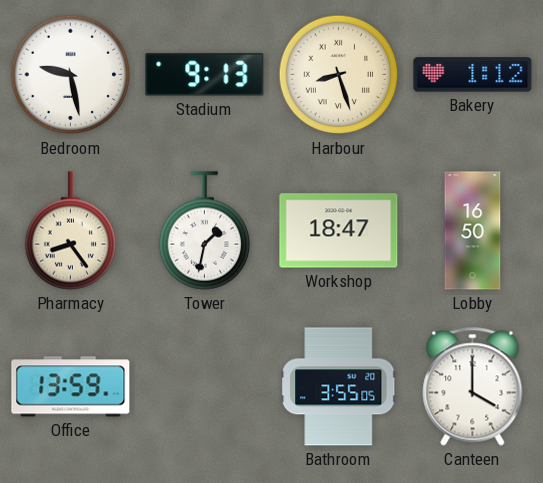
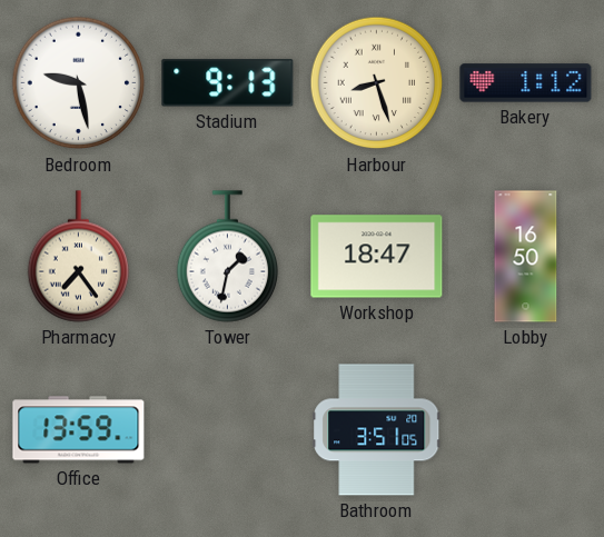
Pharmacy: 8:24 -> 7:24 (79, 257)
Bathroom: 3:55 -> 3:51 (377, 430)
Canteen: 4:00 -> none (473, 387)
